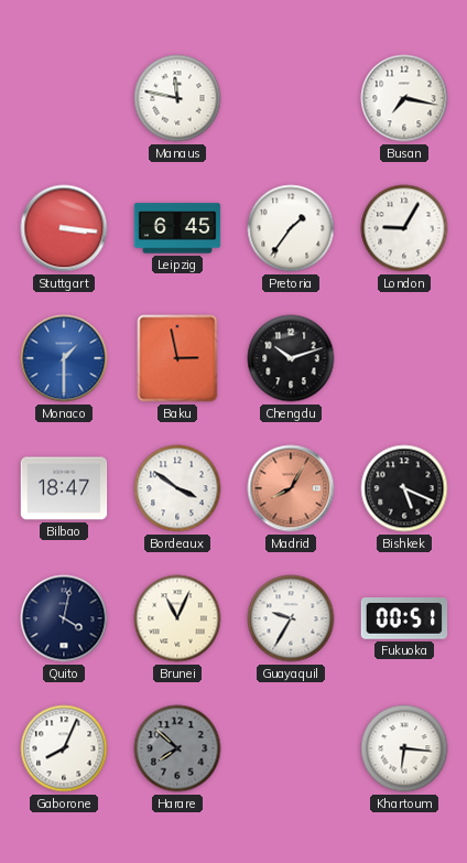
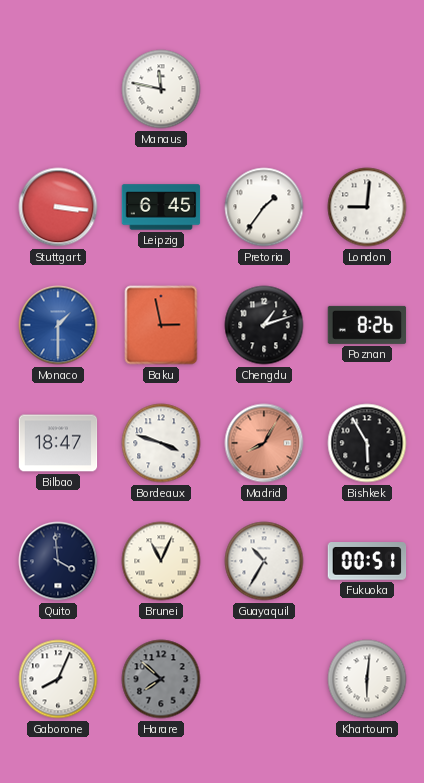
Busan: 7:17 -> none (404, 98)
London: 9:05 -> 9:01 (367, 207)
Chengdu: 10:12 -> 1:12 (264, 325)
Poznan: none -> 8:26 (367, 325)
Bordeaux: 3:51 -> 3:48 (161, 443)
Bishkek: 5:19 -> 5:55 (367, 443)
Quito: 4:02 -> 3:59 (58, 561)
Guayaquil: 9:35 -> 10:35 (264, 561)
Khartoum: 6:16 -> 6:01 (367, 679)
